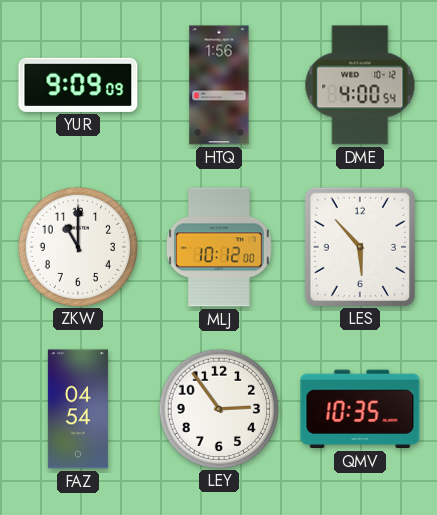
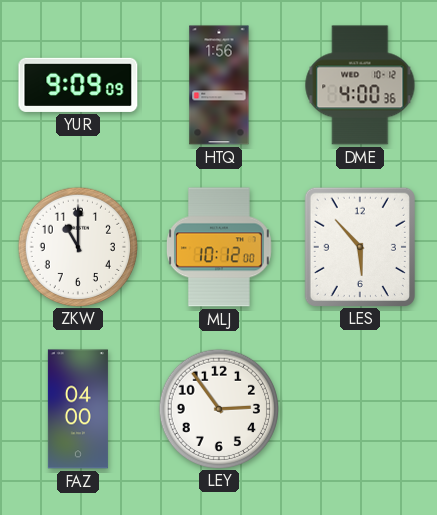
DME: 4:00:54 -> 4:00:36 (360, 85)
FAZ: 04:54 -> 04:00 (78, 409)
QMV: 10:35 -> none (360, 409)
